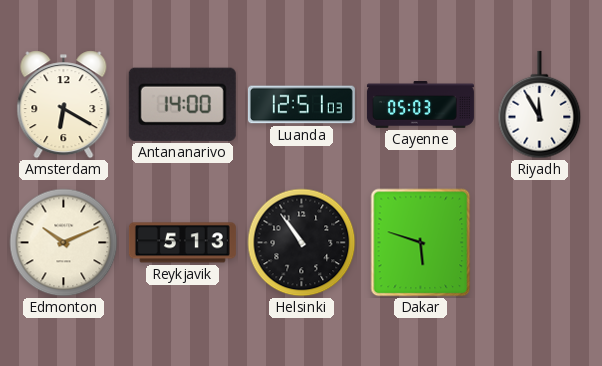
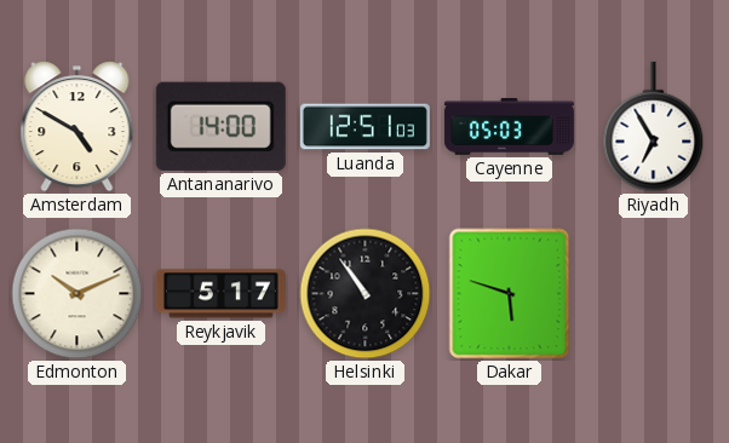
Amsterdam: 6:20 -> 4:50 (78, 127)
Riyadh: 11:55 -> 6:55 (654, 127)
Reykjavik: 5:13 -> 5:17 (220, 294)
